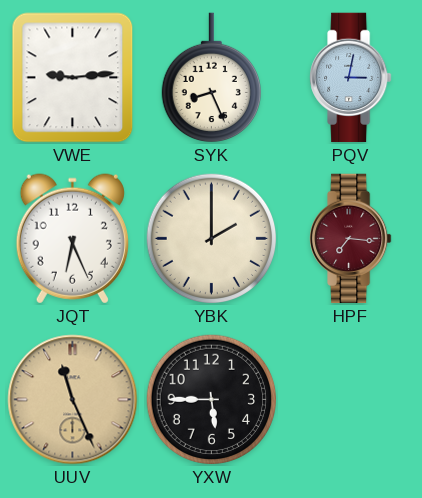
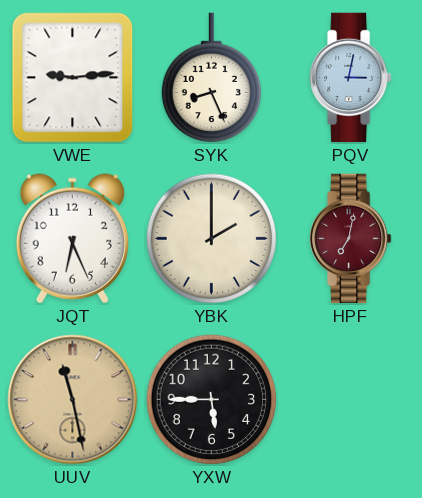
HPF: 7:16 -> 7:02 (351, 239)
UUV: 11:26 -> 11:28 (73, 400)
